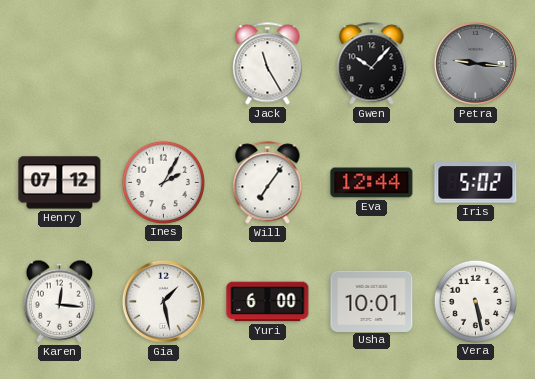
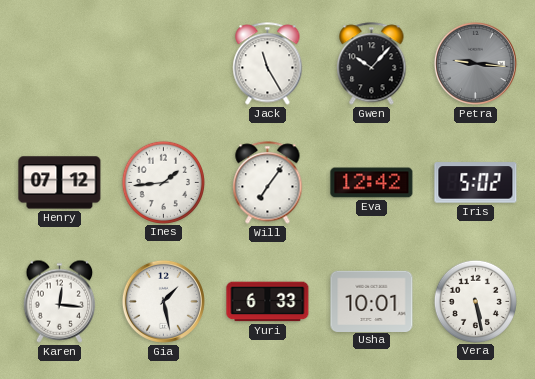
Ines: 2:05 -> 1:44 (163, 182)
Eva: 12:44 -> 12:42 (372, 183)
Yuri: 6:00 -> 6:33 (268, 302)
